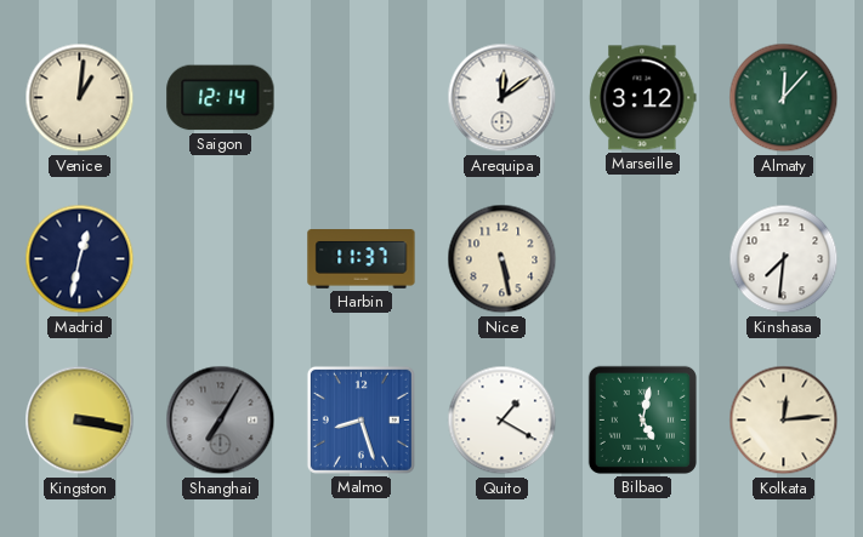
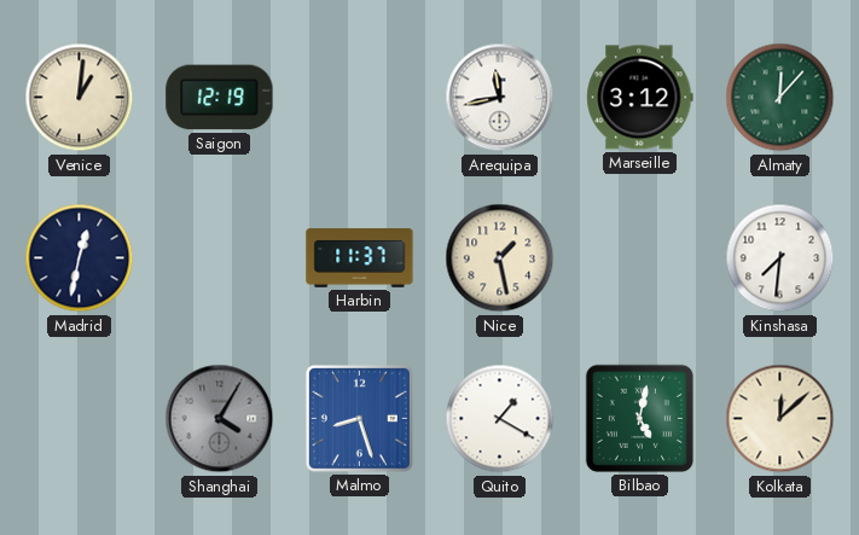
Saigon: 12:14 -> 12:19 (220, 98)
Arequipa: 12:09 -> 11:43 (500, 98)
Nice: 5:28 -> 1:28 (500, 258)
Kingston: 3:17 -> none (80, 421)
Shanghai: 7:05 -> 4:05 (220, 419)
Kolkata: 12:14 -> 12:08 (780, 419)
